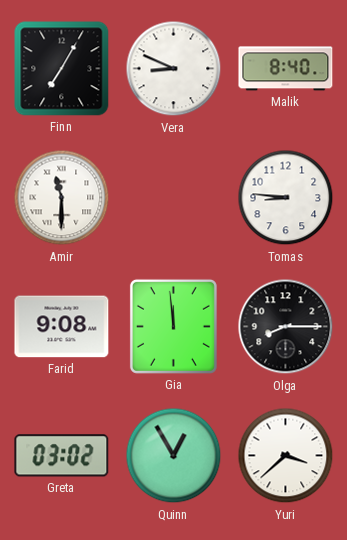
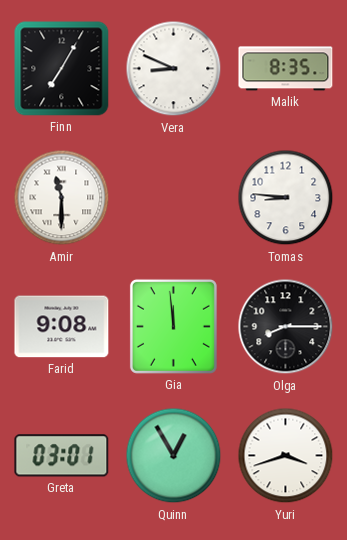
Malik: 8:40 -> 8:35 (286, 69)
Greta: 03:02 -> 03:01 (62, 456)
Yuri: 3:38 -> 3:42 (286, 456)
